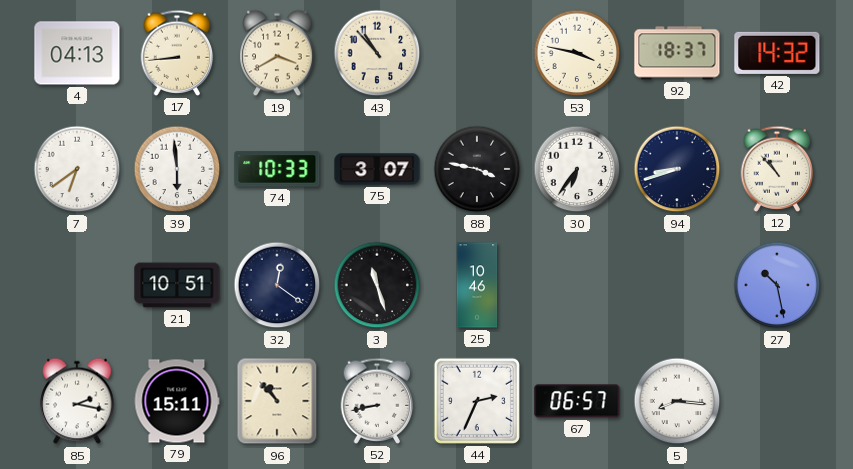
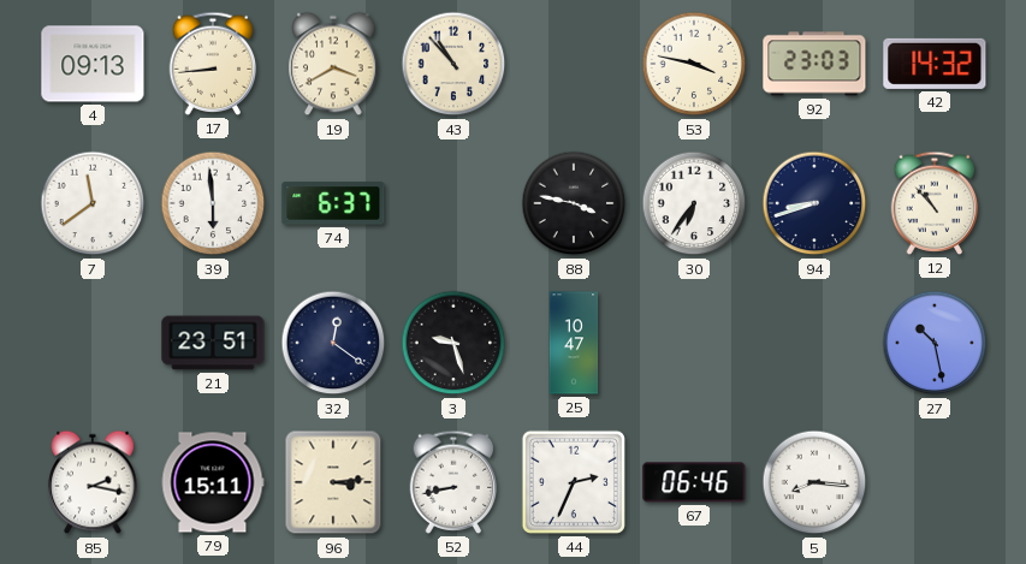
4: 04:13 -> 09:13 (93, 64)
92: 18:37 -> 23:03 (814, 64)
7: 6:39 -> 11:39 (93, 203)
74: 10:33 -> 6:37 (333, 203)
75: 3:07 -> none (377, 169)
21: 10:51 -> 23:51 (213, 343)
3: 11:27 -> 9:27 (453, 343)
25: 10:46 -> 10:47 (574, 343)
96: 10:53 -> 3:14 (333, 482)
67: 06:57 -> 06:46 (694, 482)
